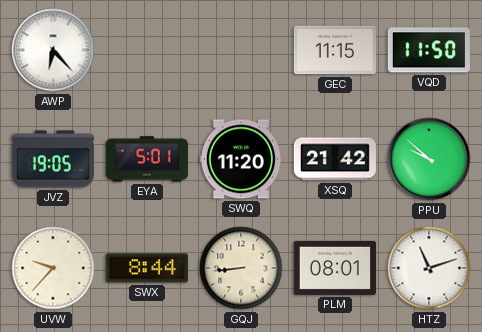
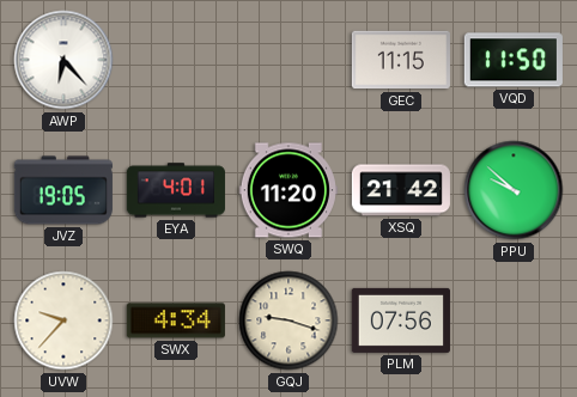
EYA: 5:01 -> 4:01 (176, 190)
SWX: 8:44 -> 4:34 (176, 320)
GQJ: 8:44 -> 9:18 (288, 320)
PLM: 08:01 -> 07:56 (401, 320)
HTZ: 11:12 -> none (429, 268)
